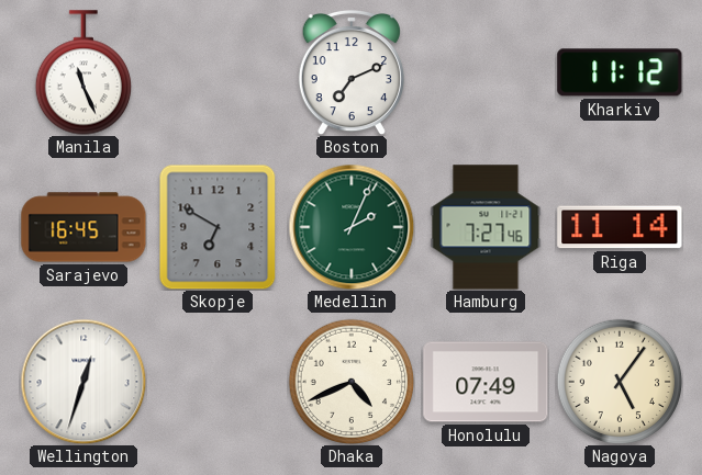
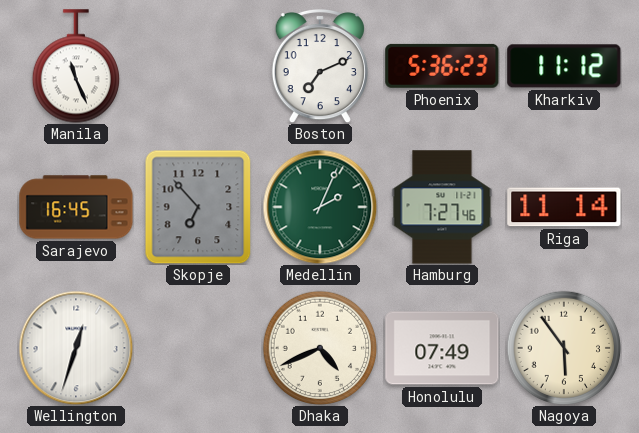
Phoenix: none -> 5:36 (442, 66)
Skopje: 6:50 -> 6:53 (198, 207)
Nagoya: 5:06 -> 5:54 (564, 348)
